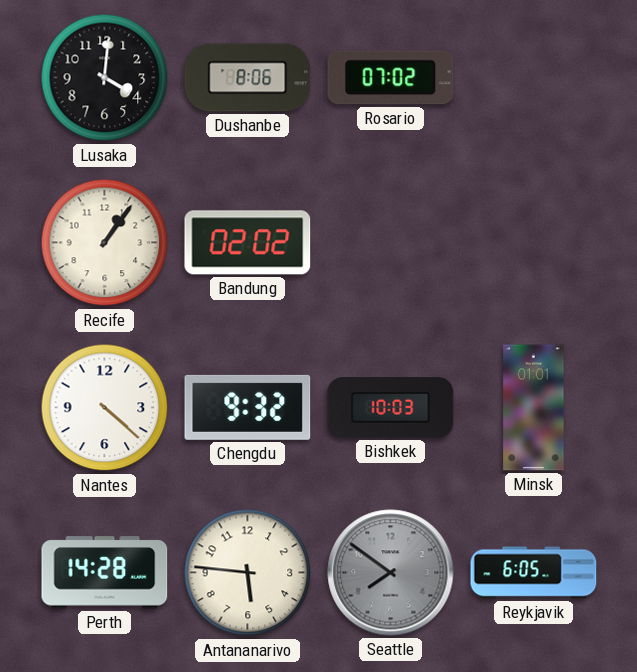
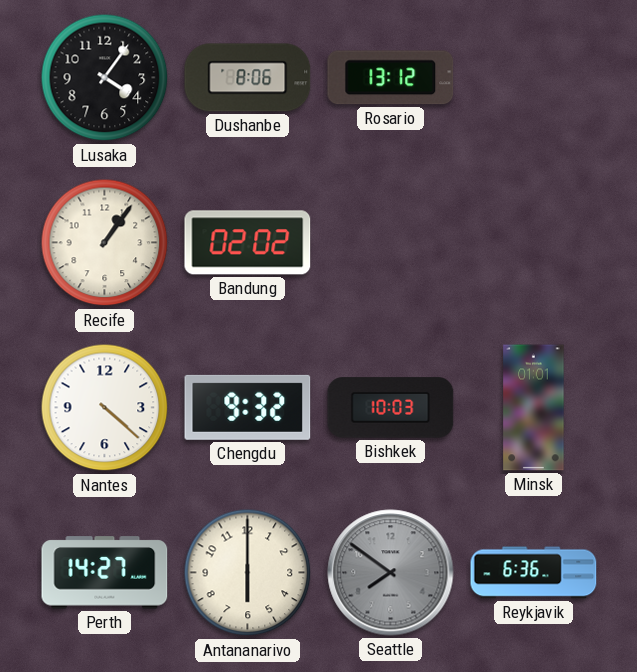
Lusaka: 4:01 -> 4:06 (105, 78)
Rosario: 07:02 -> 13:12 (391, 78)
Perth: 14:28 -> 14:27 (105, 573)
Antananarivo: 5:46 -> 6:00 (248, 573)
Reykjavik: 6:05 -> 6:36 (534, 573)
